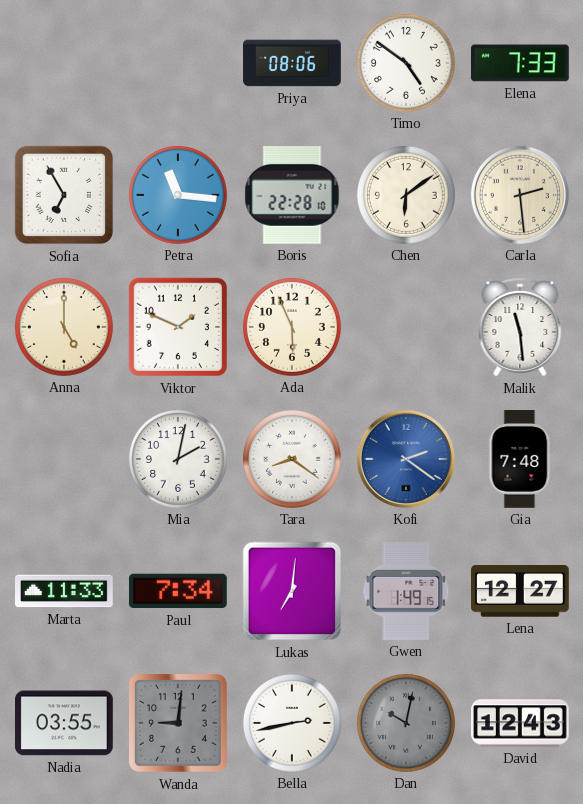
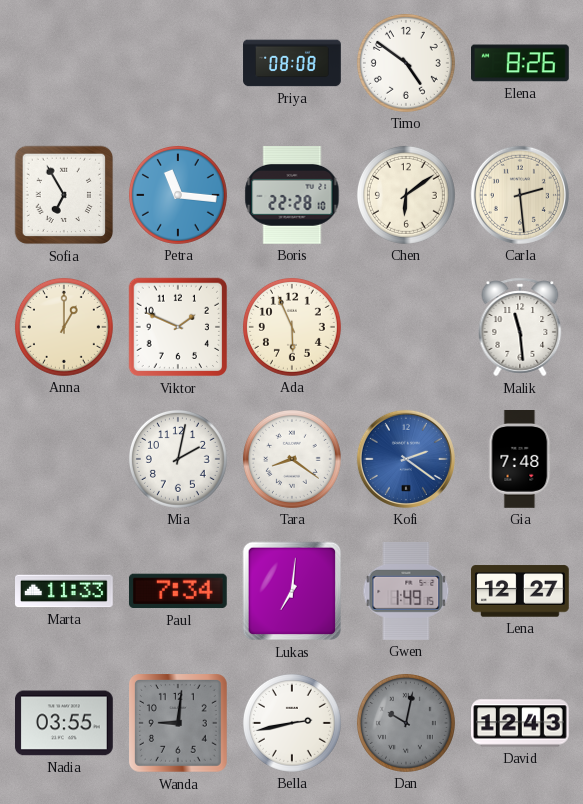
Priya: 08:06 -> 08:08 (292, 63)
Elena: 7:33 -> 8:26 (521, 63)
Anna: 5:00 -> 1:00 (64, 327)
